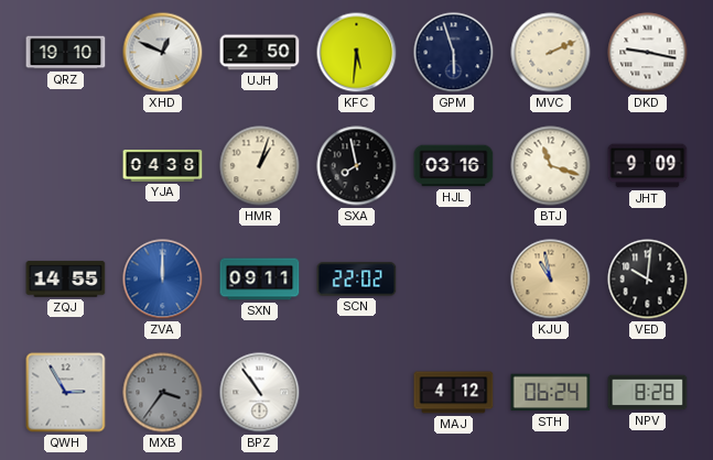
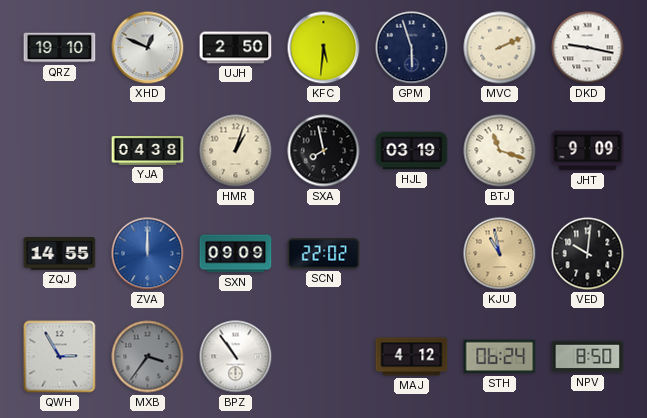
HJL: 03:16 -> 03:19 (412, 151)
SXN: 09:11 -> 09:09 (236, 254)
NPV: 8:28 -> 8:50 (588, 357)
